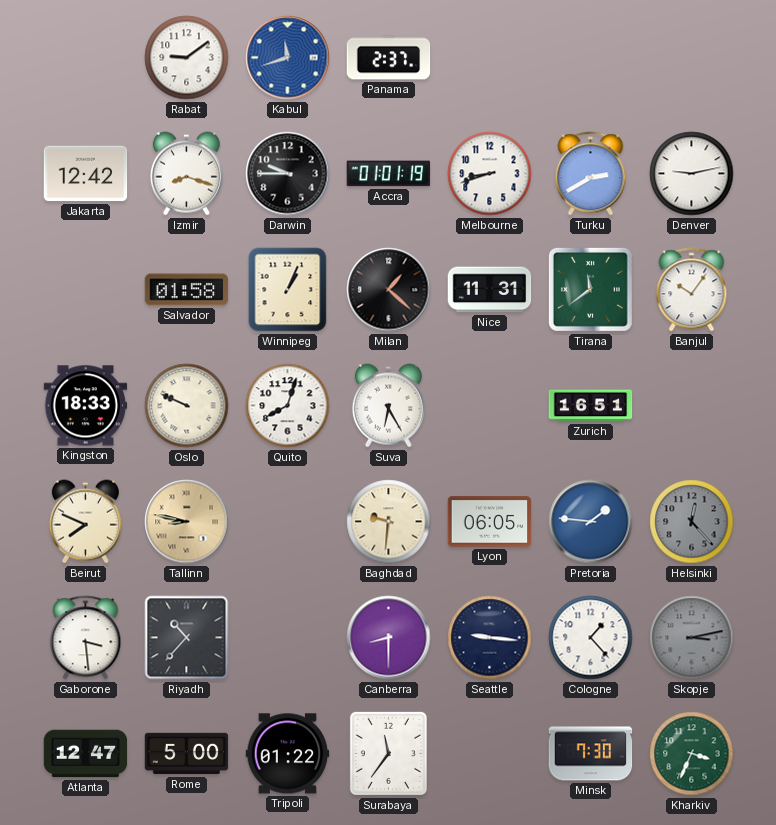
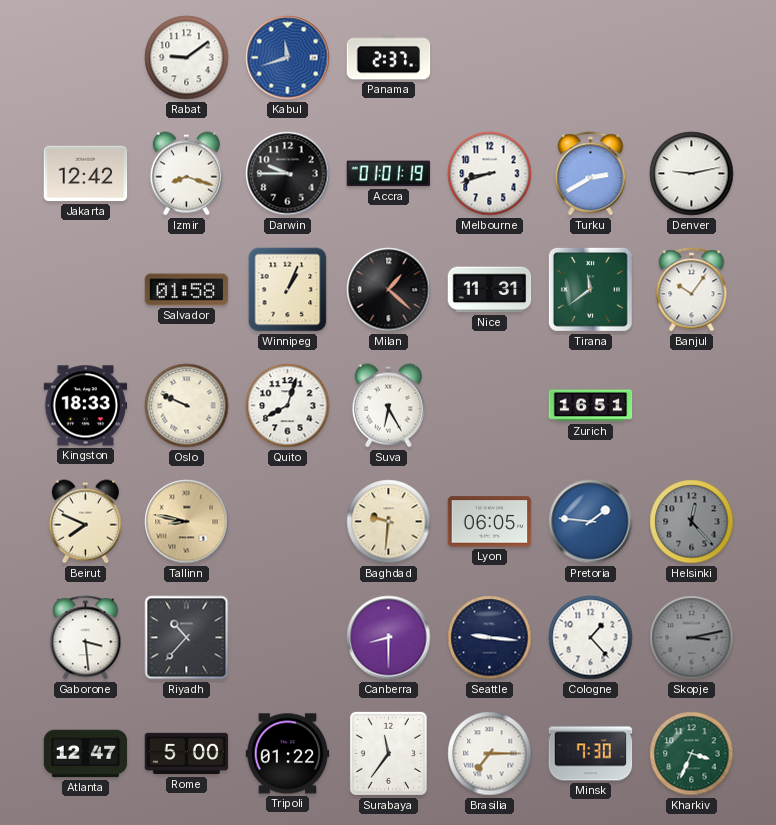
Brasilia: none -> 7:15 (490, 754)
